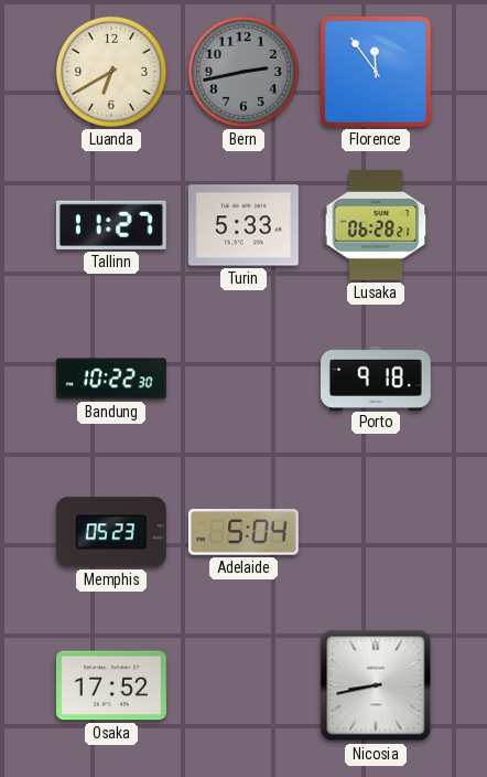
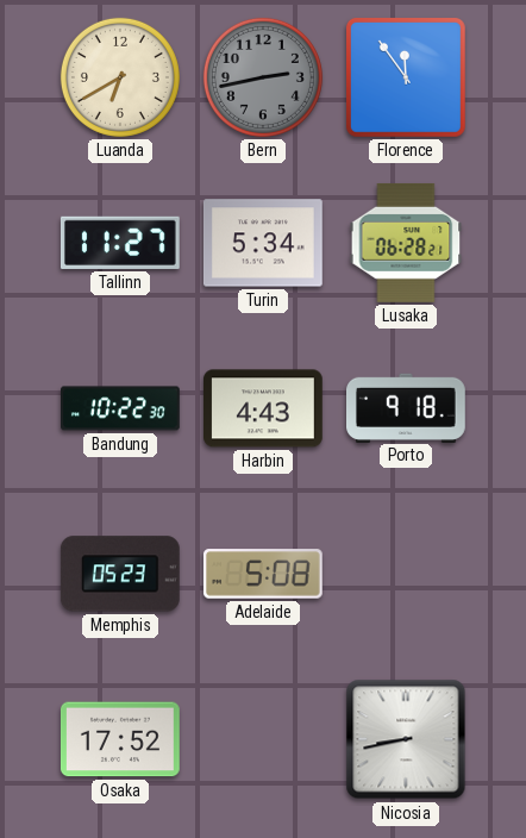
Turin: 5:33 -> 5:34 (263, 243)
Harbin: none -> 4:43 (264, 408)
Adelaide: 5:04 -> 5:08 (263, 574)
